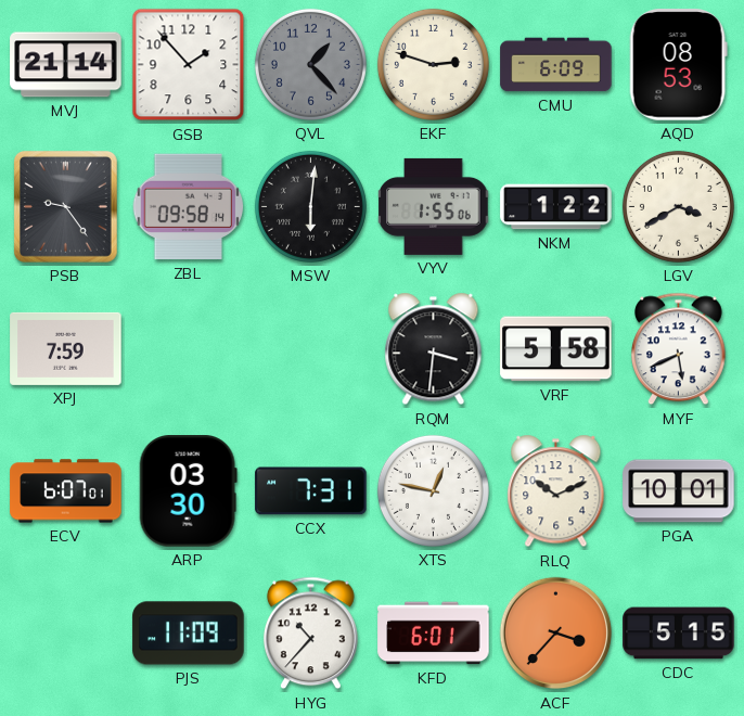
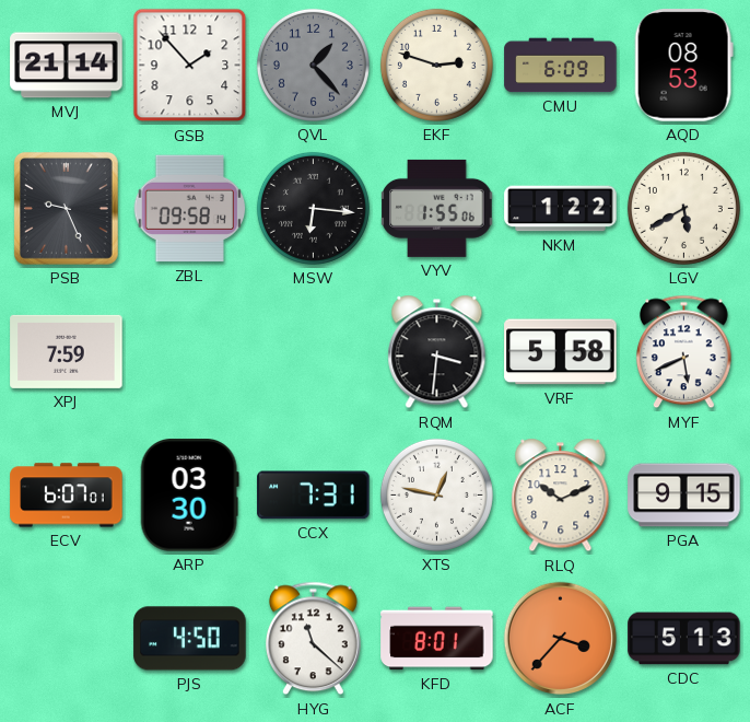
PSB: 9:24 -> 9:26 (66, 208)
MSW: 6:01 -> 6:16 (313, 208)
LGV: 3:40 -> 5:40 (683, 208)
PGA: 10:01 -> 9:15 (684, 496)
PJS: 11:09 -> 4:50 (190, 639)
HYG: 10:37 -> 11:22 (313, 639)
KFD: 6:01 -> 8:01 (437, 639)
CDC: 5:15 -> 5:13 (684, 639)
